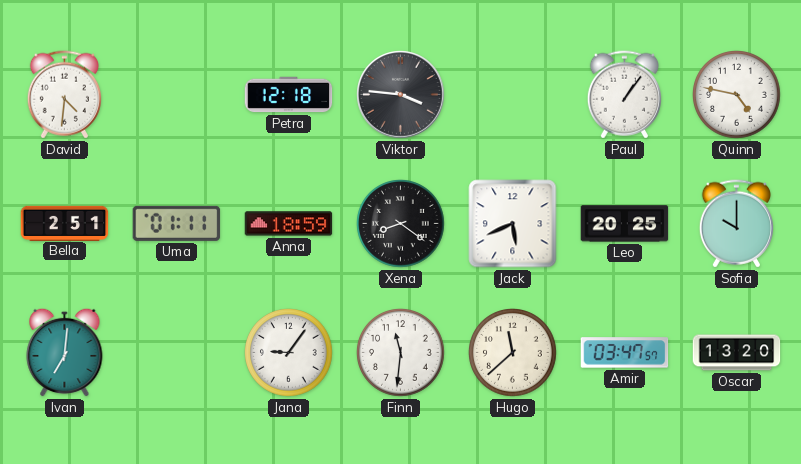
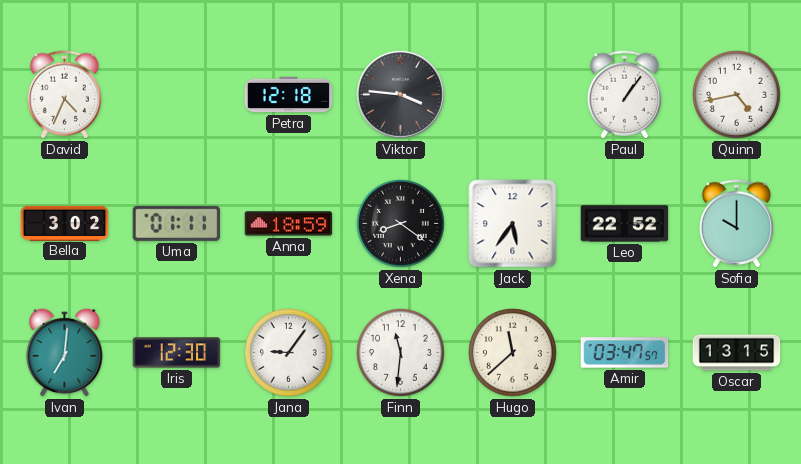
David: 4:31 -> 4:34 (64, 95)
Quinn: 4:47 -> 4:43 (737, 95)
Bella: 2:51 -> 3:02 (65, 223)
Jack: 5:41 -> 5:36 (513, 224)
Leo: 20:25 -> 22:52 (625, 224)
Iris: none -> 12:30 (177, 353)
Oscar: 13:20 -> 13:15 (737, 353)
